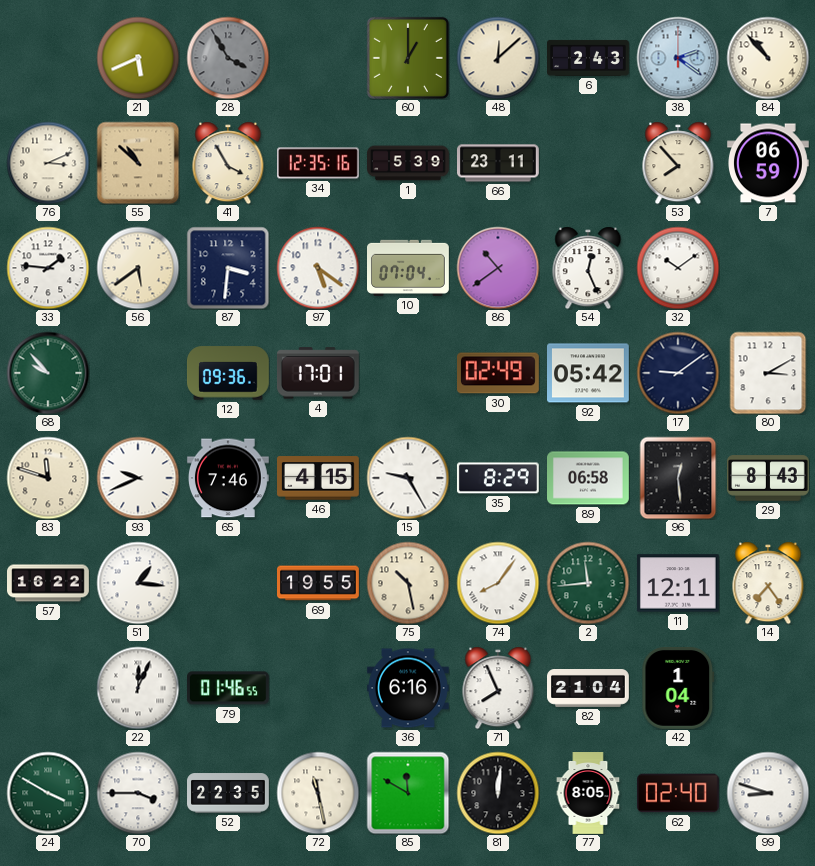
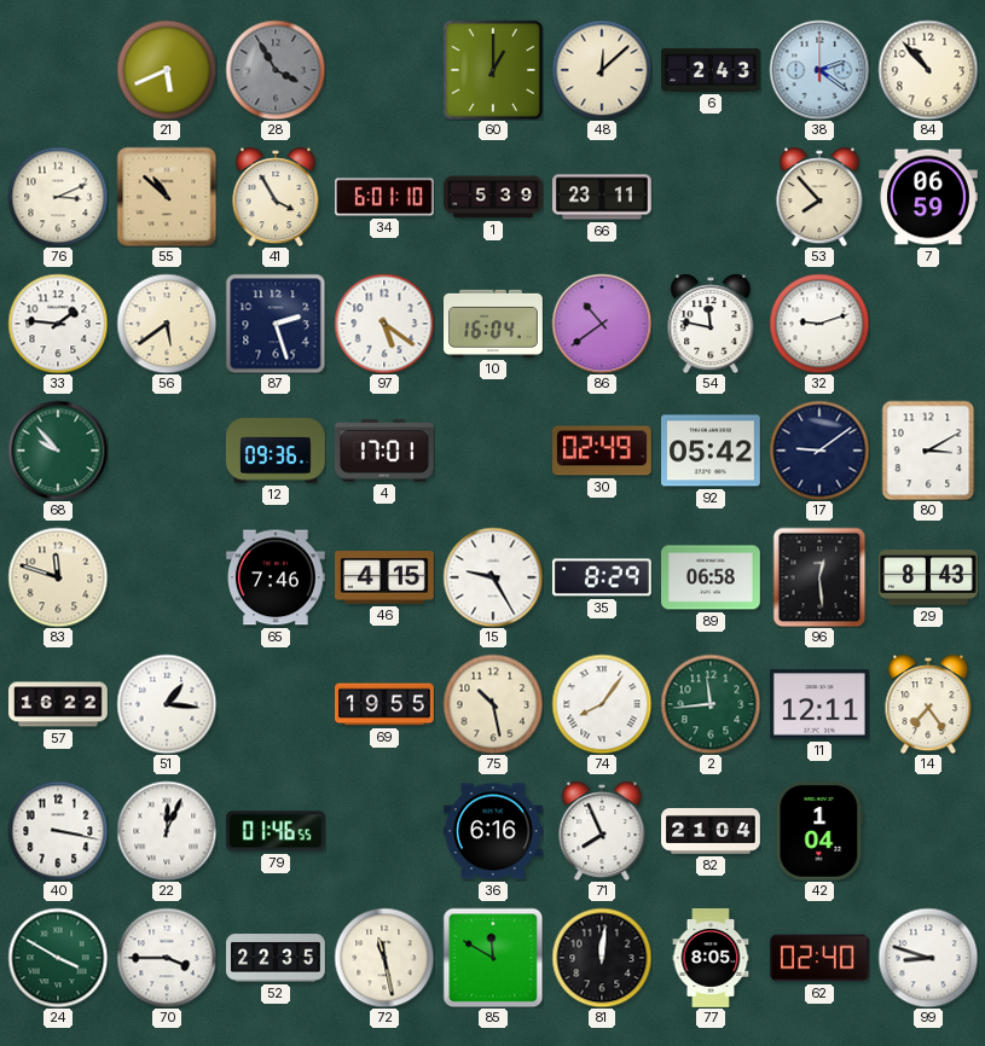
34: 12:35 -> 6:01 (386, 197)
87: 3:31 -> 2:27 (276, 324)
10: 07:04 -> 16:04 (494, 324)
54: 12:26 -> 11:47 (711, 324)
32: 10:09 -> 9:12 (819, 324)
93: 9:41 -> none (138, 478)
40: none -> 3:17 (58, 831)
